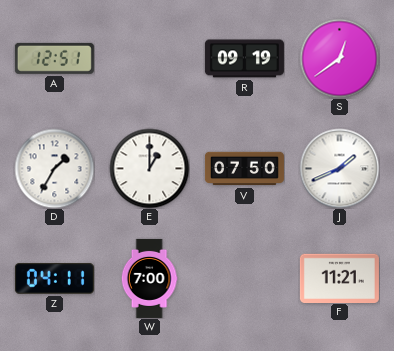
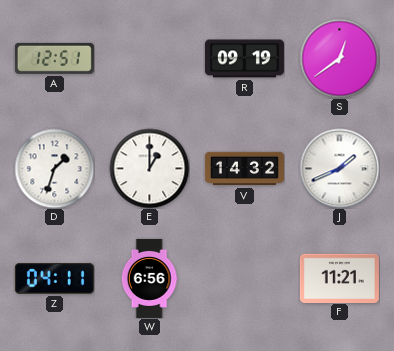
D: 1:35 -> 1:33 (54, 168)
V: 07:50 -> 14:32 (244, 169)
W: 7:00 -> 6:56 (149, 278)
